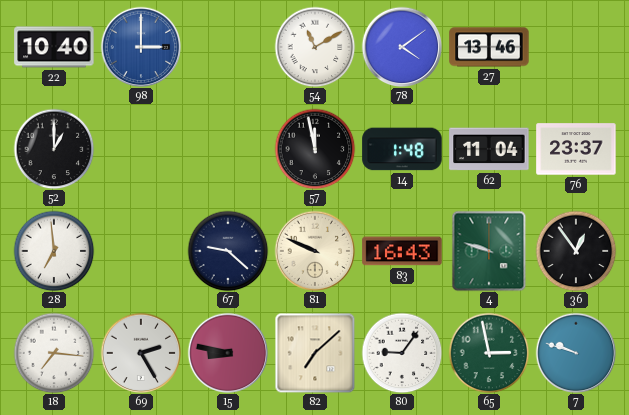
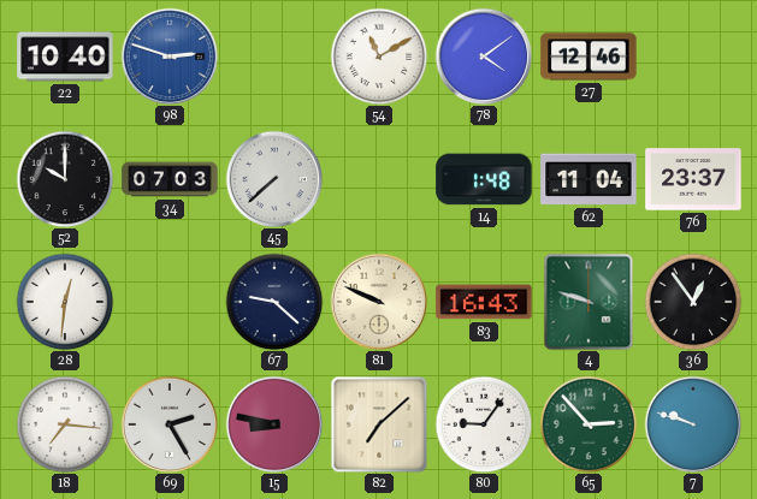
98: 3:00 -> 2:48 (170, 57)
27: 13:46 -> 12:46 (589, 57)
52: 1:00 -> 10:00 (65, 179)
34: none -> 07:03 (170, 179)
45: none -> 7:38 (274, 179)
57: 11:58 -> none (315, 149)
28: 6:59 -> 12:31 (65, 302)
65: 2:58 -> 2:53 (589, 424)
